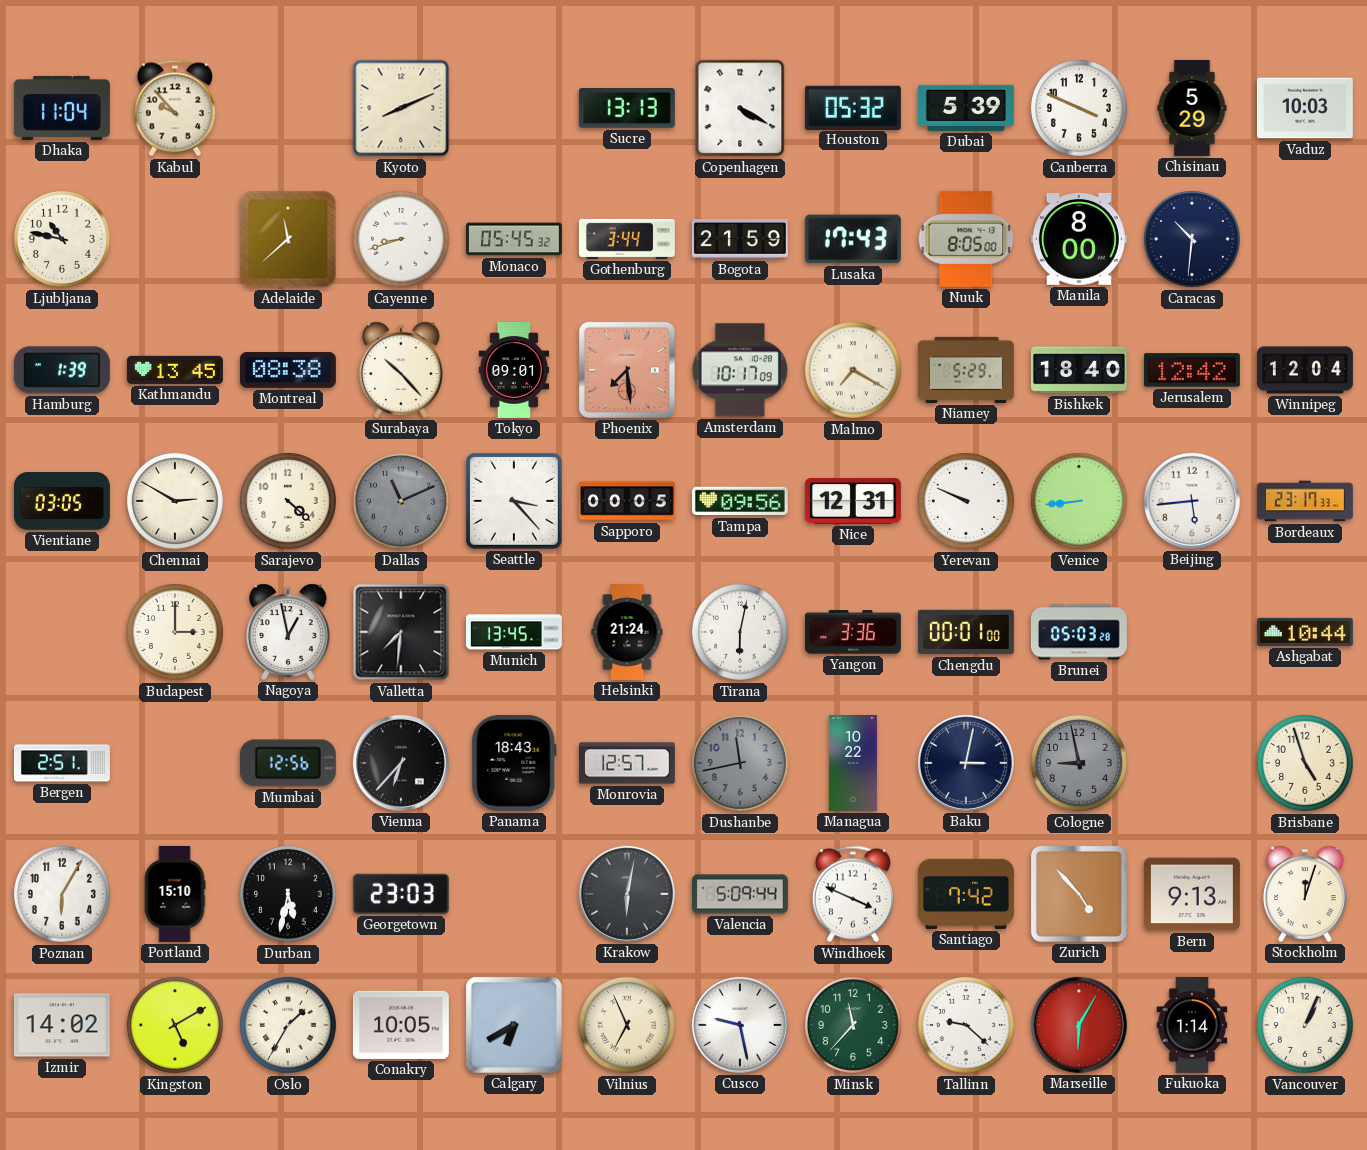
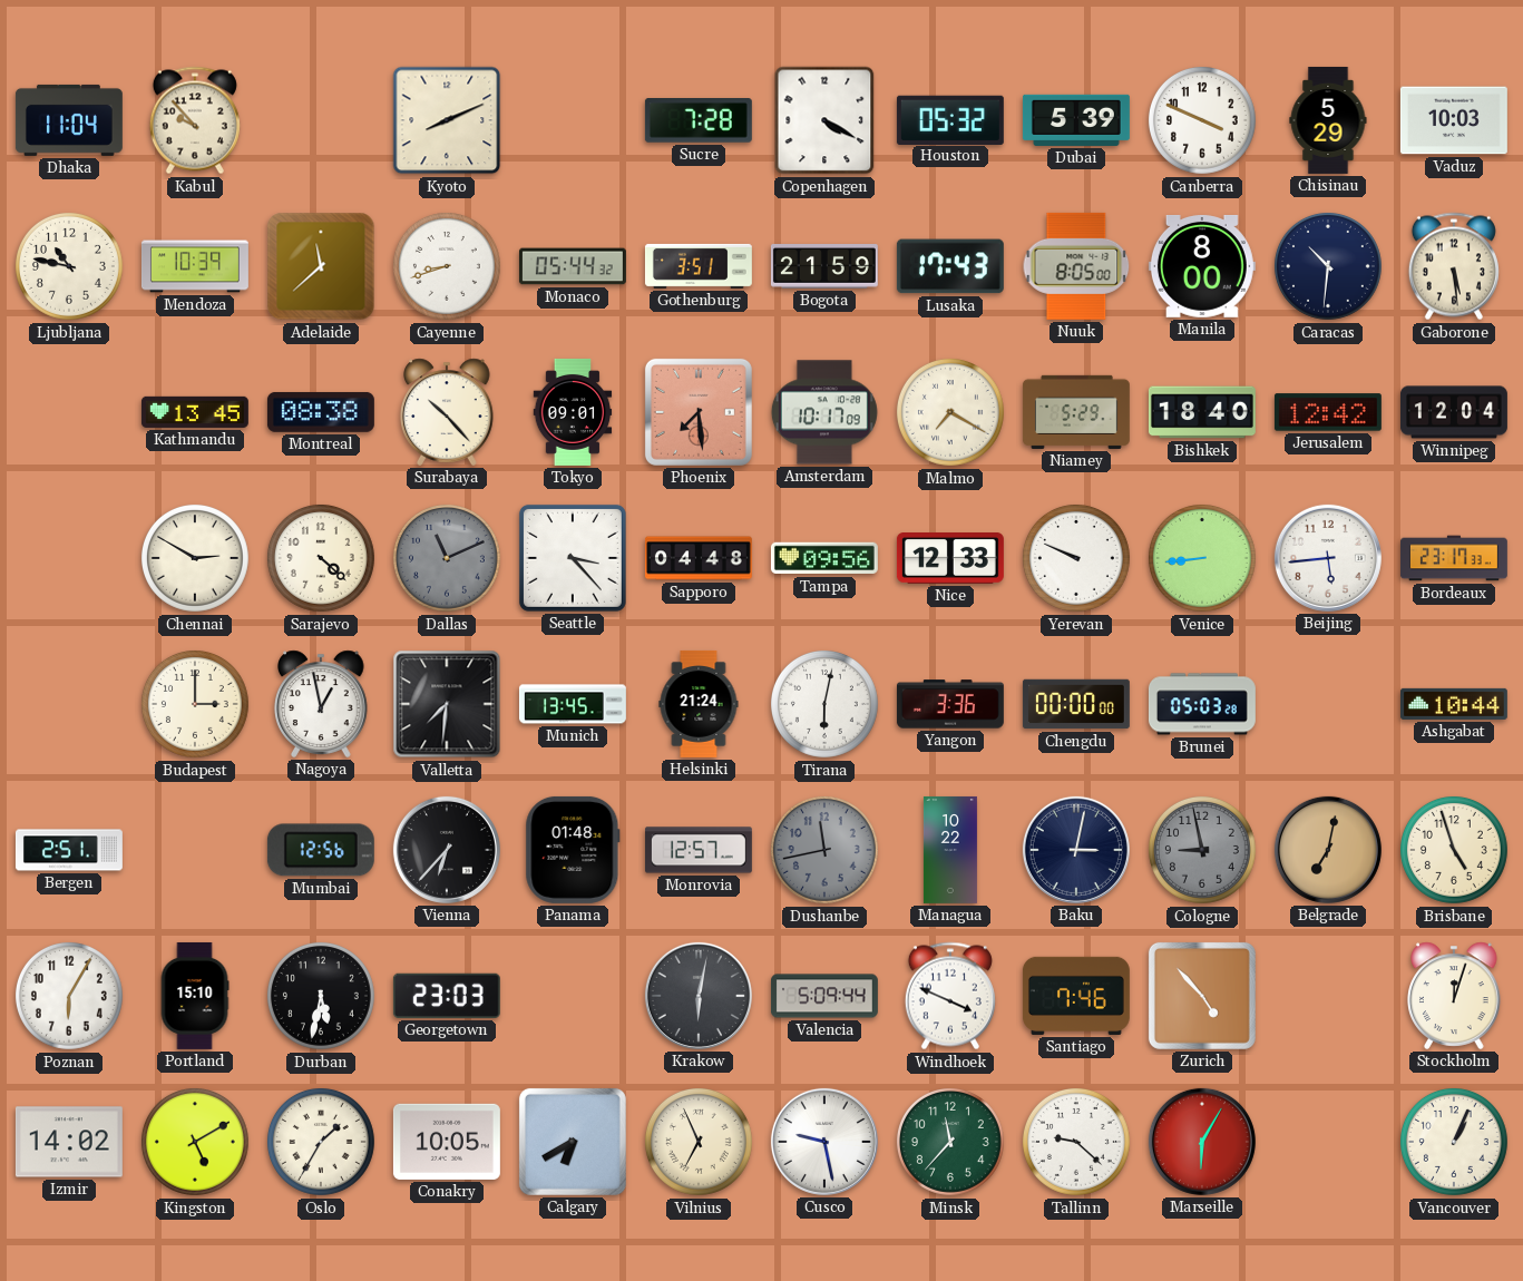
Sucre: 13:13 -> 7:28 (699, 121)
Mendoza: none -> 10:39 (195, 266)
Monaco: 05:45 -> 05:44 (573, 266)
Gothenburg: 3:44 -> 3:51 (699, 266)
Gaborone: none -> 5:29 (1454, 266)
Hamburg: 1:39 -> none (62, 370)
Vientiane: 03:05 -> none (62, 501)
Sapporo: 00:05 -> 04:48 (699, 558)
Nice: 12:31 -> 12:33 (950, 559)
Chengdu: 00:01 -> 00:00 (1076, 704)
Panama: 18:43 -> 01:48 (573, 850)
Belgrade: none -> 7:02 (1328, 850)
Santiago: 7:42 -> 7:46 (1076, 996)
Bern: 9:13 -> none (1192, 894)
Fukuoka: 1:14 -> none (1192, 1025)
